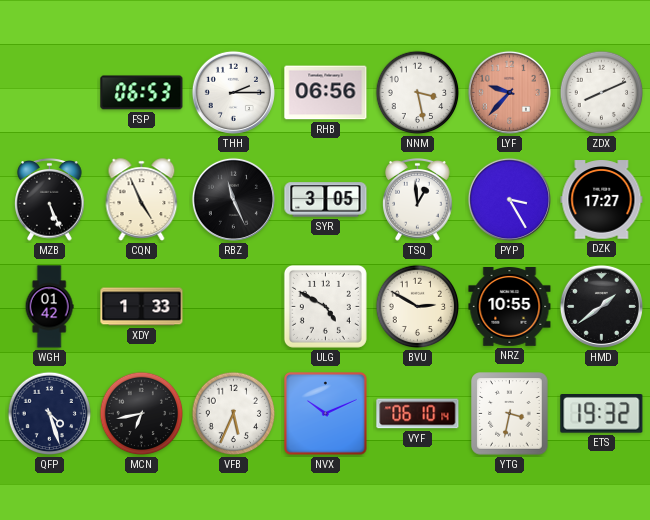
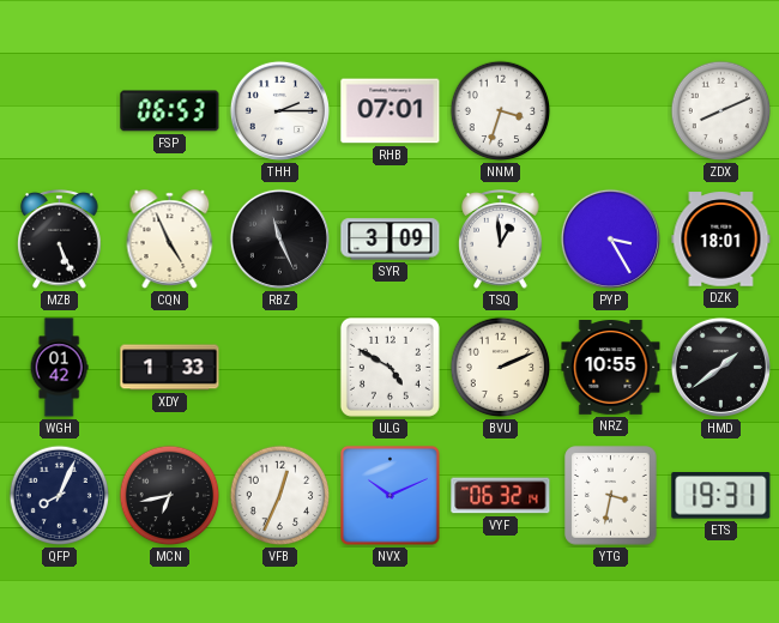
RHB: 06:56 -> 07:01 (391, 111)
NNM: 3:28 -> 3:33 (501, 111)
LYF: 9:37 -> none (509, 92)
SYR: 3:05 -> 3:09 (391, 240)
DZK: 17:27 -> 18:01 (721, 240)
BVU: 2:50 -> 2:11 (501, 368)
QFP: 4:27 -> 8:04 (60, 496)
VFB: 5:34 -> 12:34 (280, 496)
VYF: 06:10 -> 06:32 (501, 496)
ETS: 19:32 -> 19:31 (721, 496)
